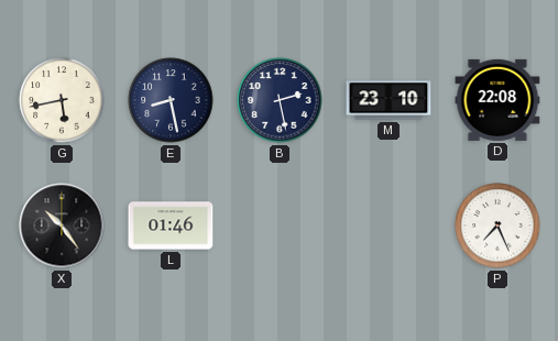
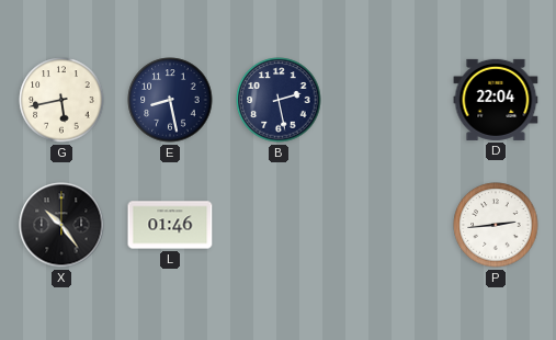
M: 23:10 -> none (389, 100)
D: 22:08 -> 22:04 (496, 100)
P: 7:26 -> 2:44 (496, 225)
